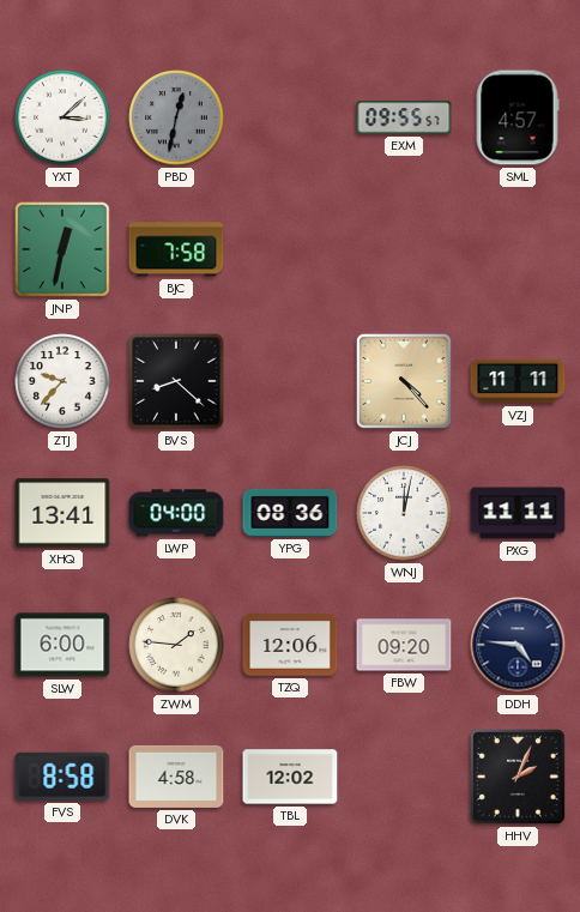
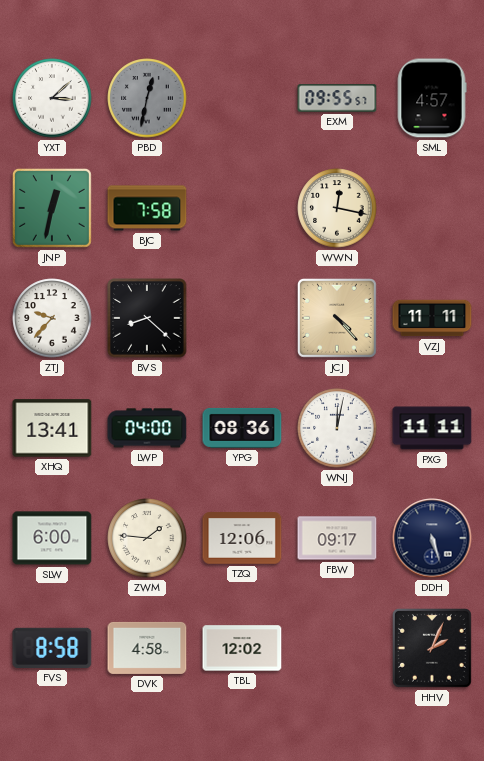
WWN: none -> 12:17 (337, 208)
FBW: 09:20 -> 09:17 (337, 538)
DDH: 4:46 -> 5:27 (432, 538)
